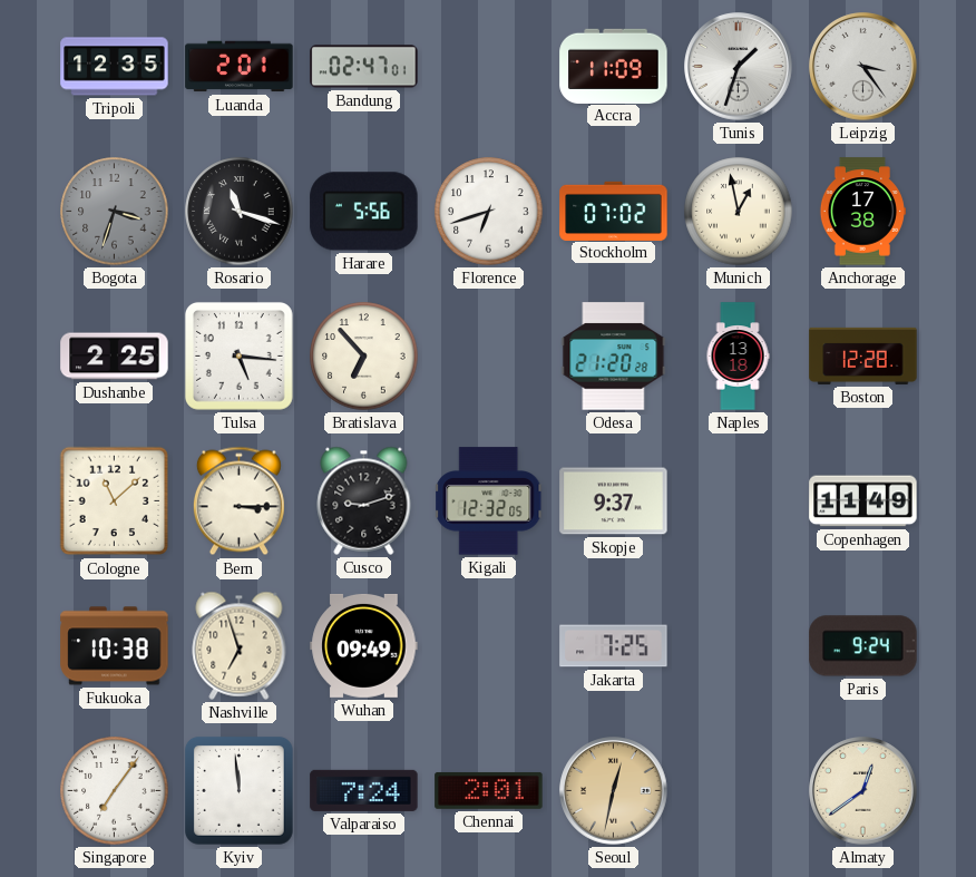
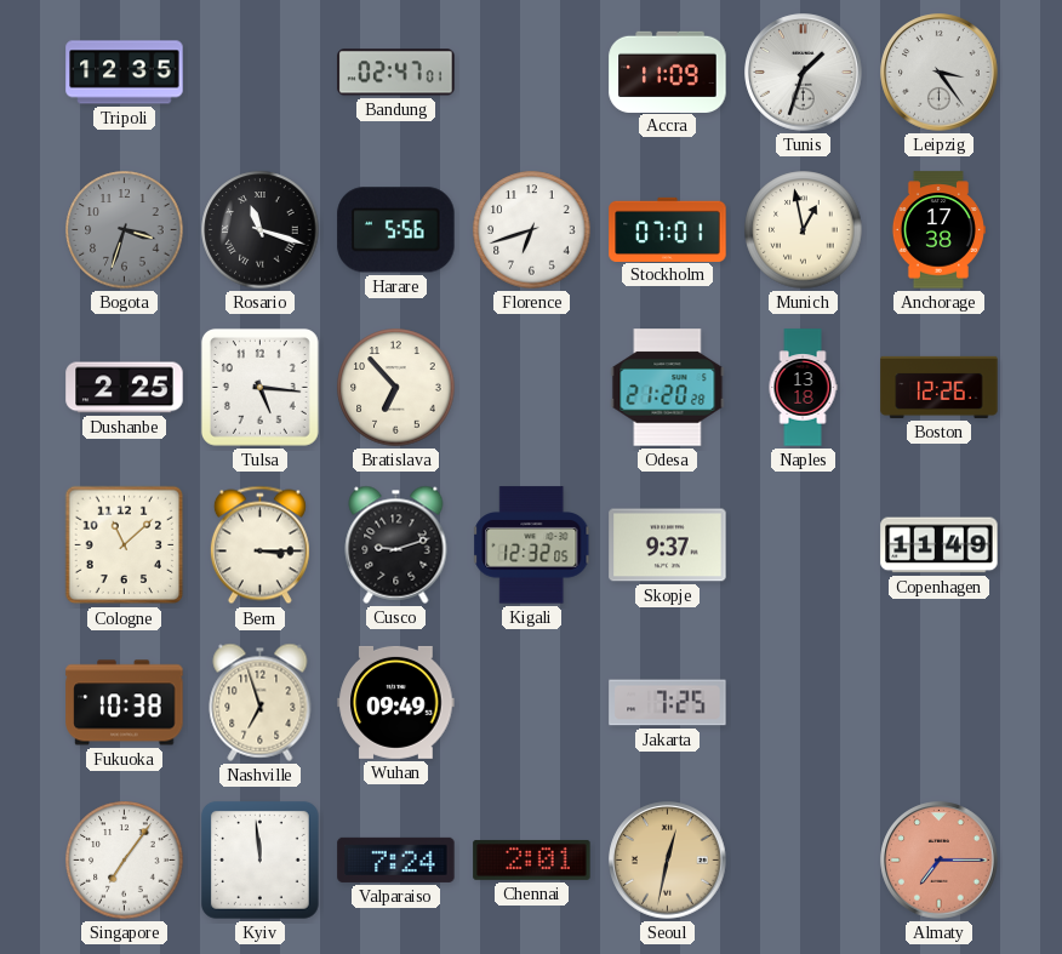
Luanda: 2:01 -> none (240, 67)
Stockholm: 07:02 -> 07:01 (668, 229)
Boston: 12:28 -> 12:26 (940, 387)
Paris: 9:24 -> none (863, 646)
Almaty: 12:39 -> 7:15 (940, 861)
Almaty dial: cream -> salmon (940, 861)
